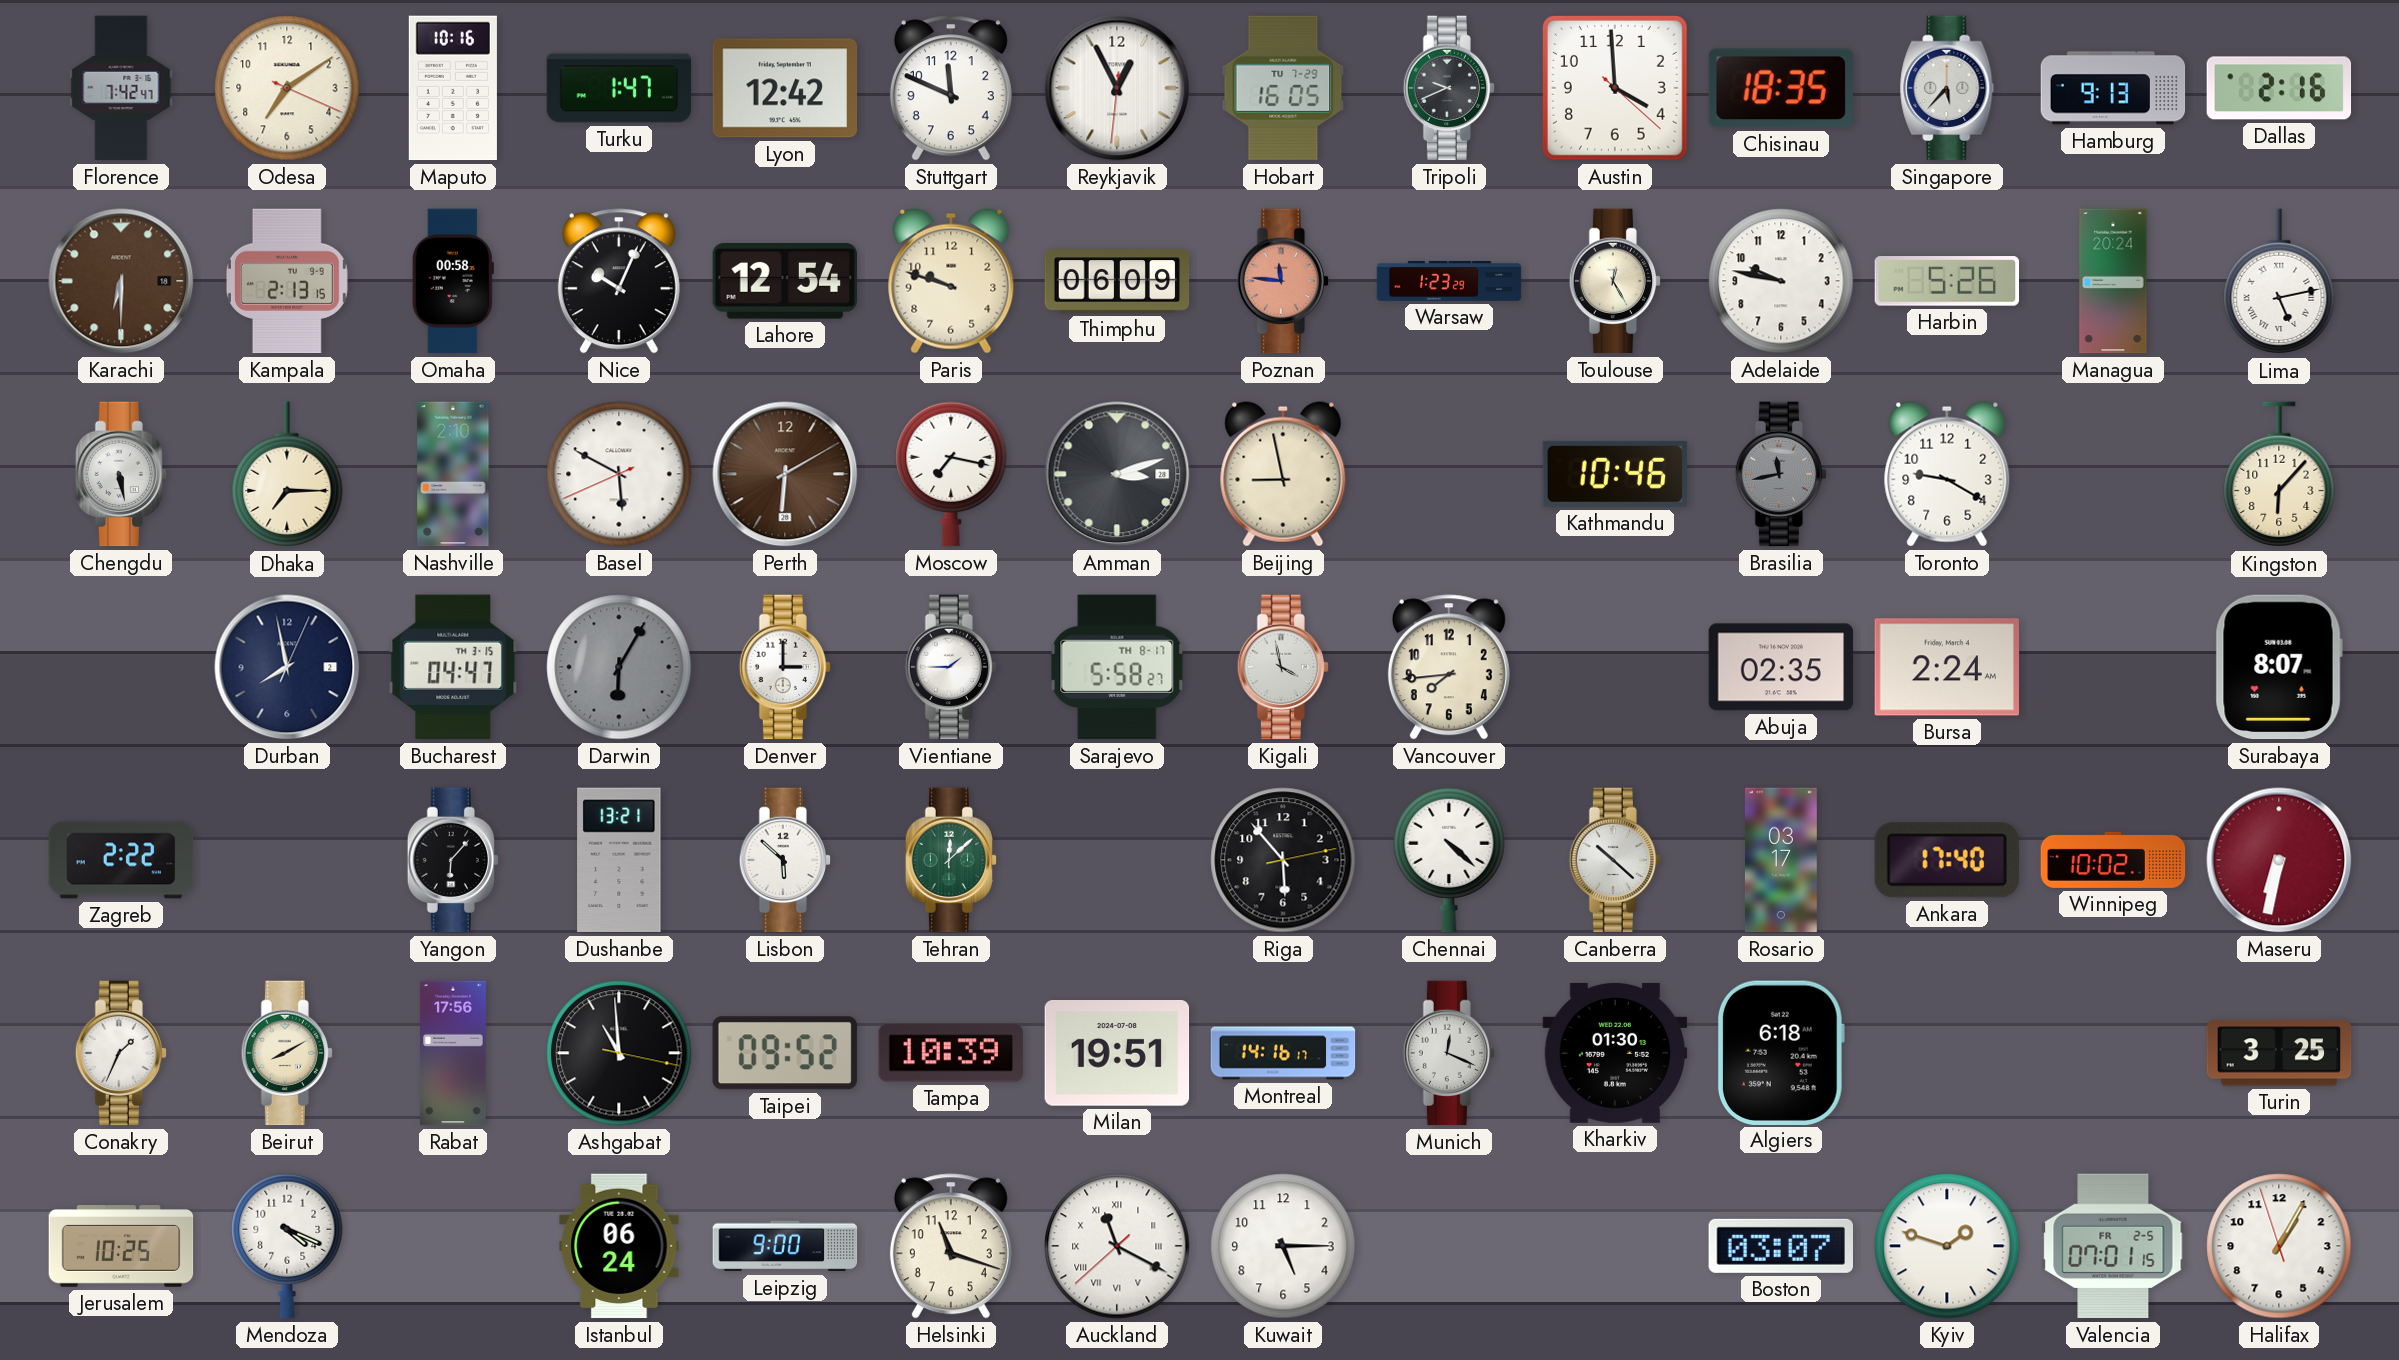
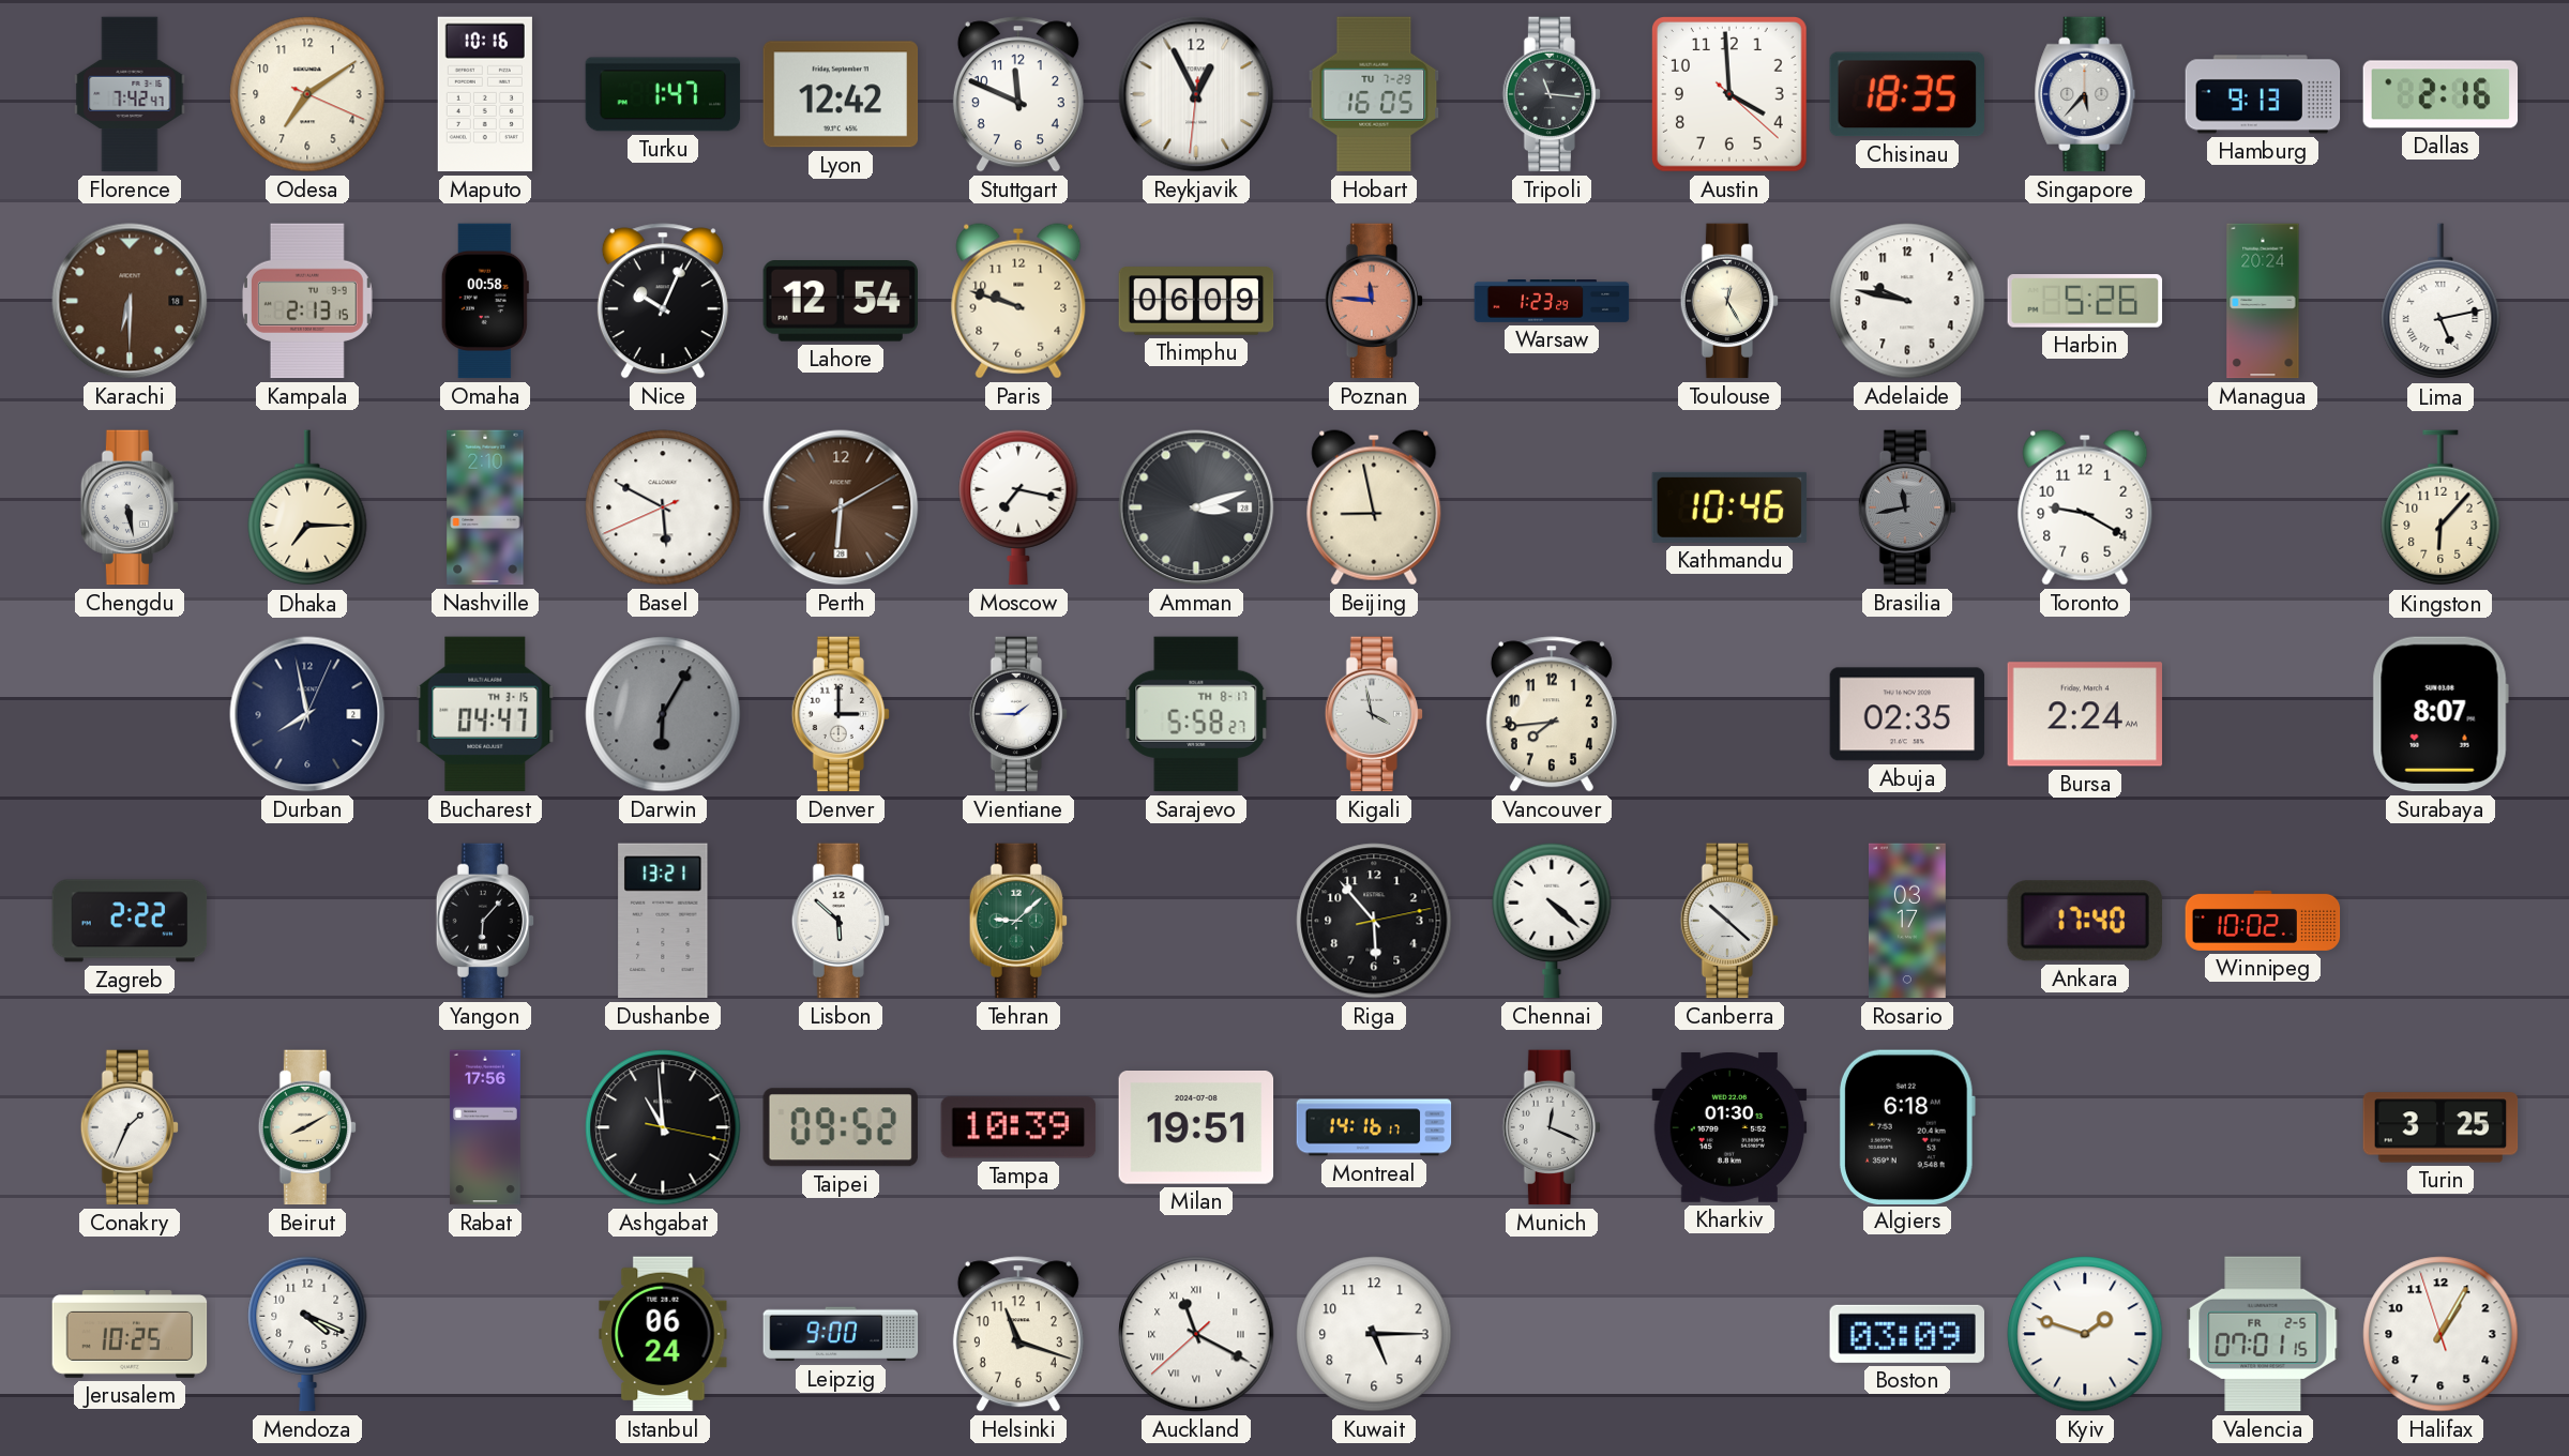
Tripoli: 9:41 -> 11:16 (1552, 94)
Tehran: 12:08 -> 9:08 (1018, 921)
Maseru: 6:32 -> none (2279, 860)
Boston: 03:07 -> 03:09 (1906, 1334)
